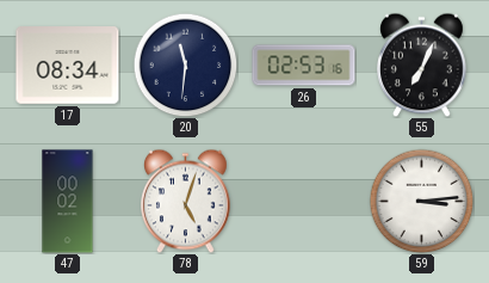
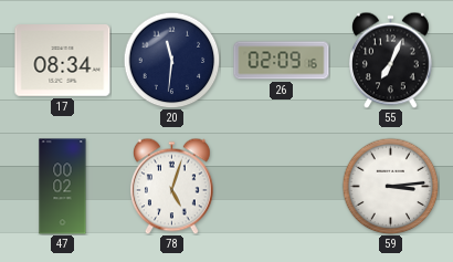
26: 02:53 -> 02:09 (282, 61)
